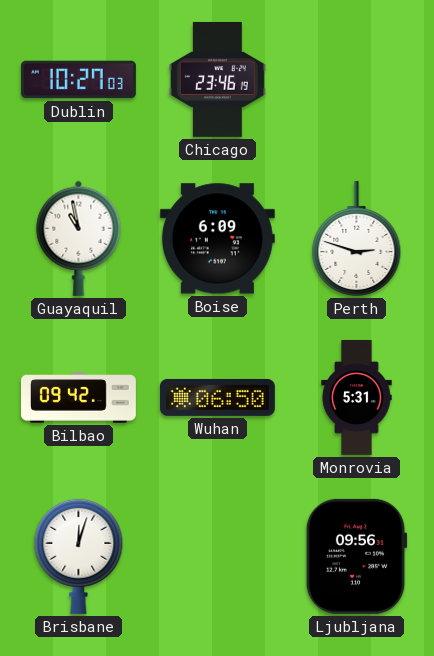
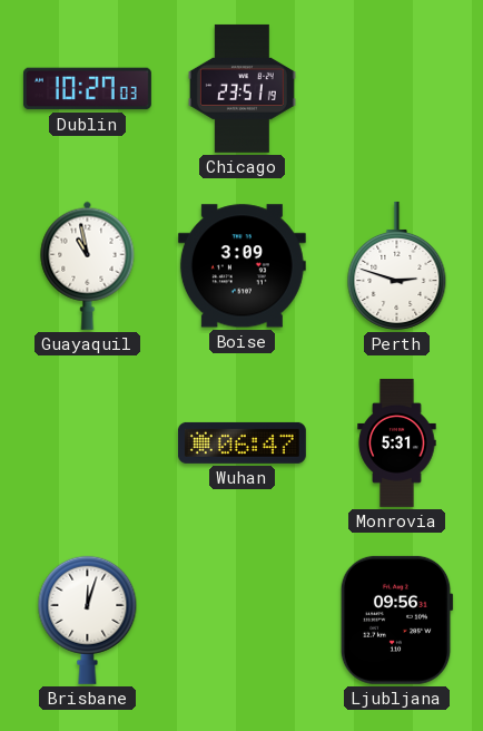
Chicago: 23:46 -> 23:51 (241, 88)
Boise: 6:09 -> 3:09 (241, 266)
Bilbao: 09:42 -> none (78, 398)
Wuhan: 06:50 -> 06:47 (241, 442)
